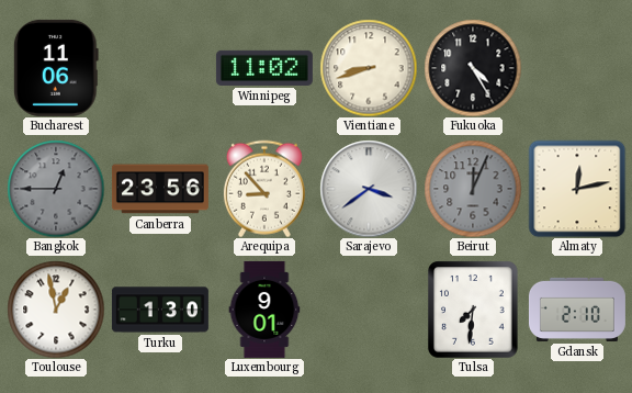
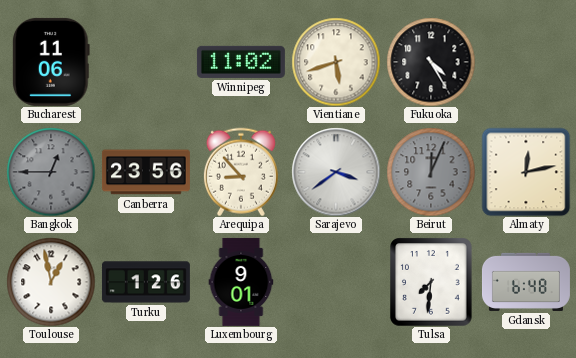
Vientiane: 8:42 -> 5:42 (336, 62)
Turku: 1:30 -> 1:26 (146, 282)
Gdansk: 2:10 -> 6:48 (526, 282)
